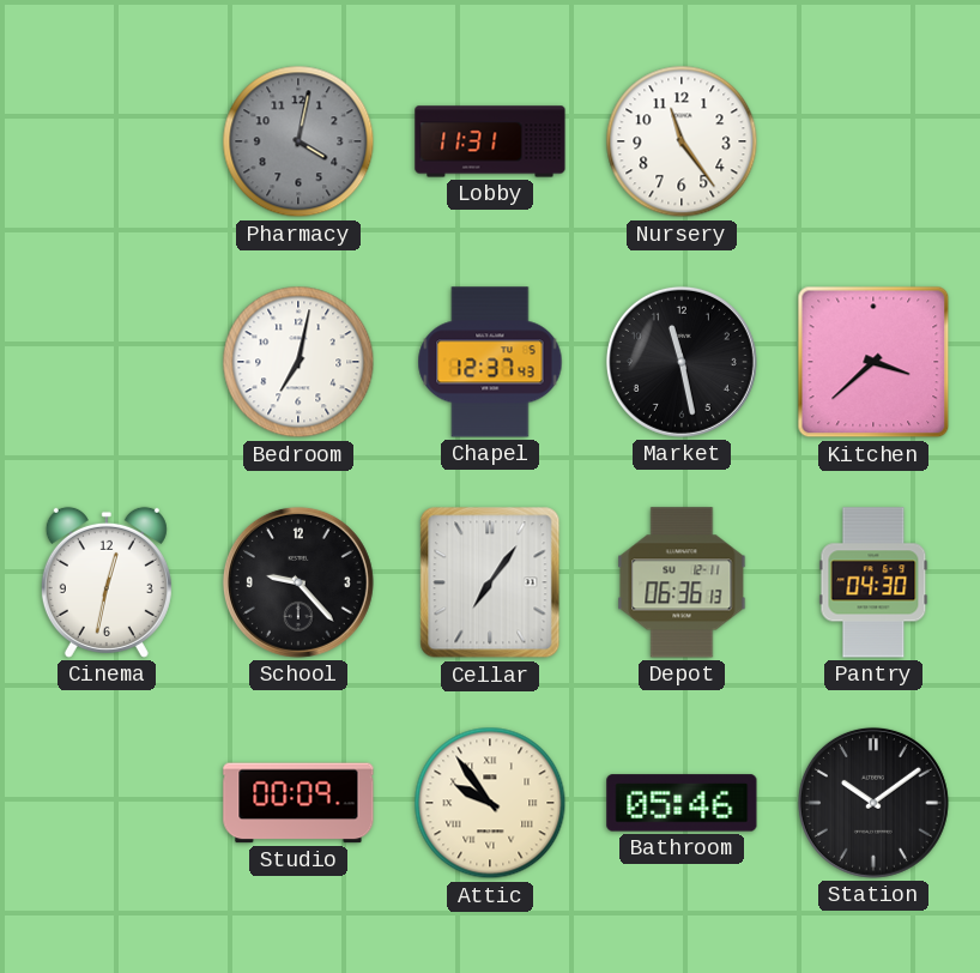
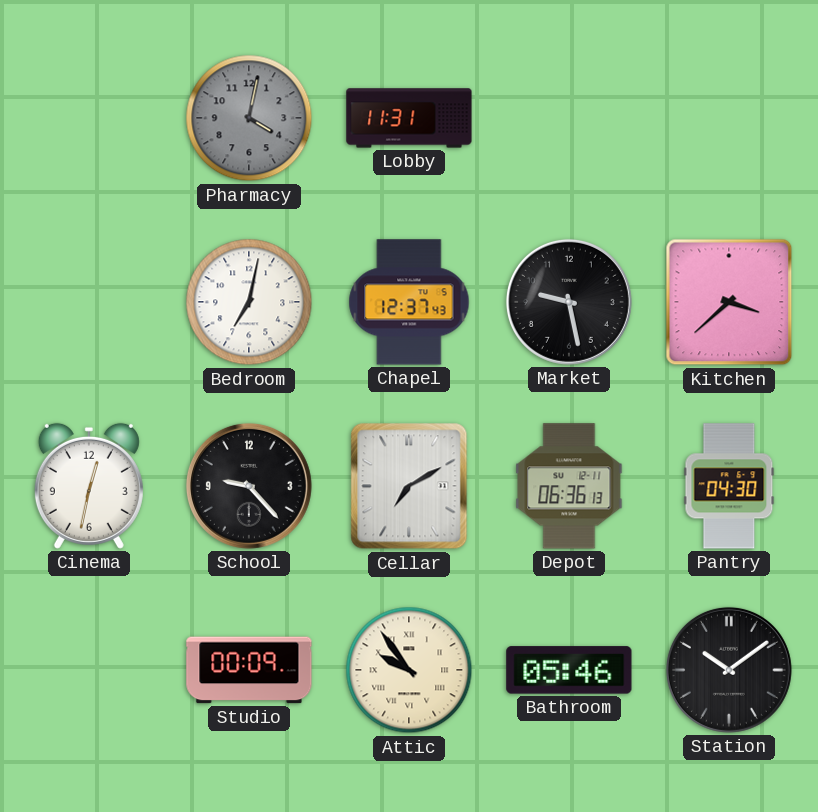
Nursery: 11:24 -> none (682, 141)
Market: 11:28 -> 9:28 (569, 302)
Cellar: 7:06 -> 7:10 (409, 486)
